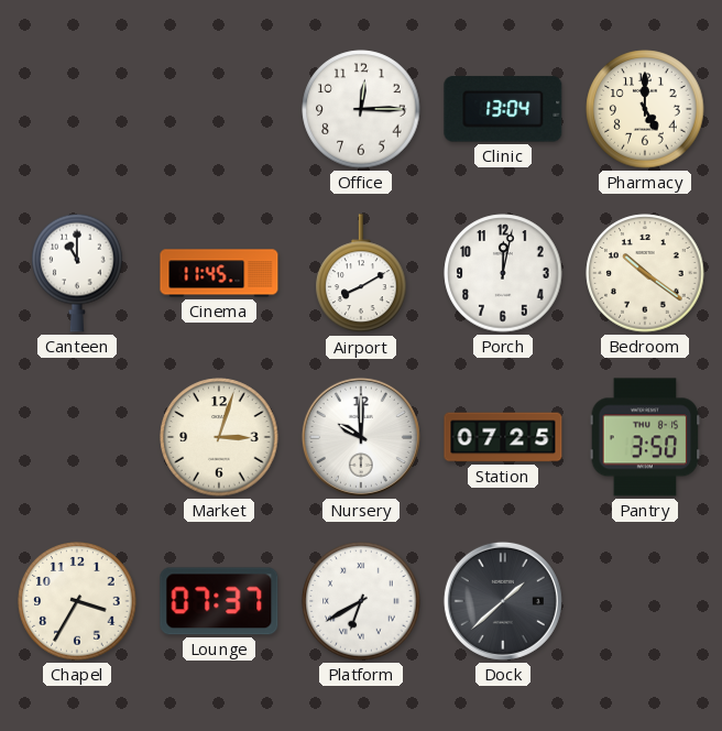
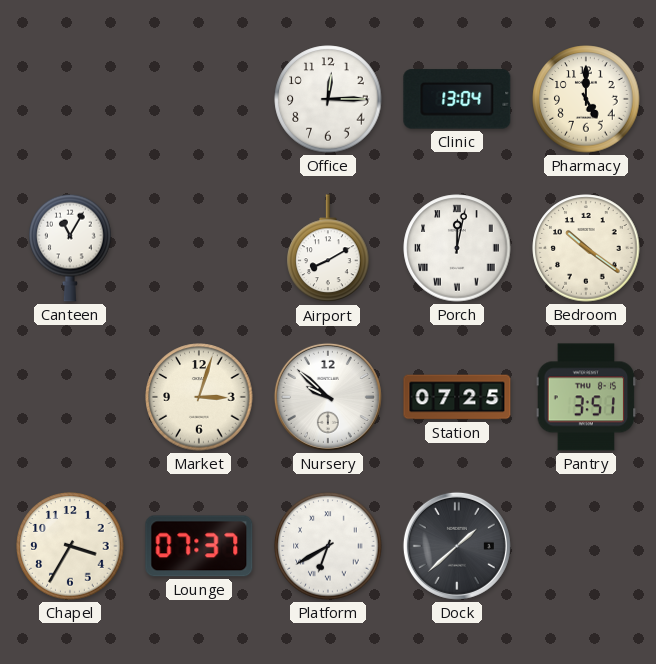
Canteen: 11:00 -> 11:05 (70, 248)
Cinema: 11:45 -> none (219, 273)
Porch numerals: Arabic -> Roman (457, 248)
Nursery: 10:00 -> 9:52 (328, 397)
Pantry: 3:50 -> 3:51 (586, 397)
